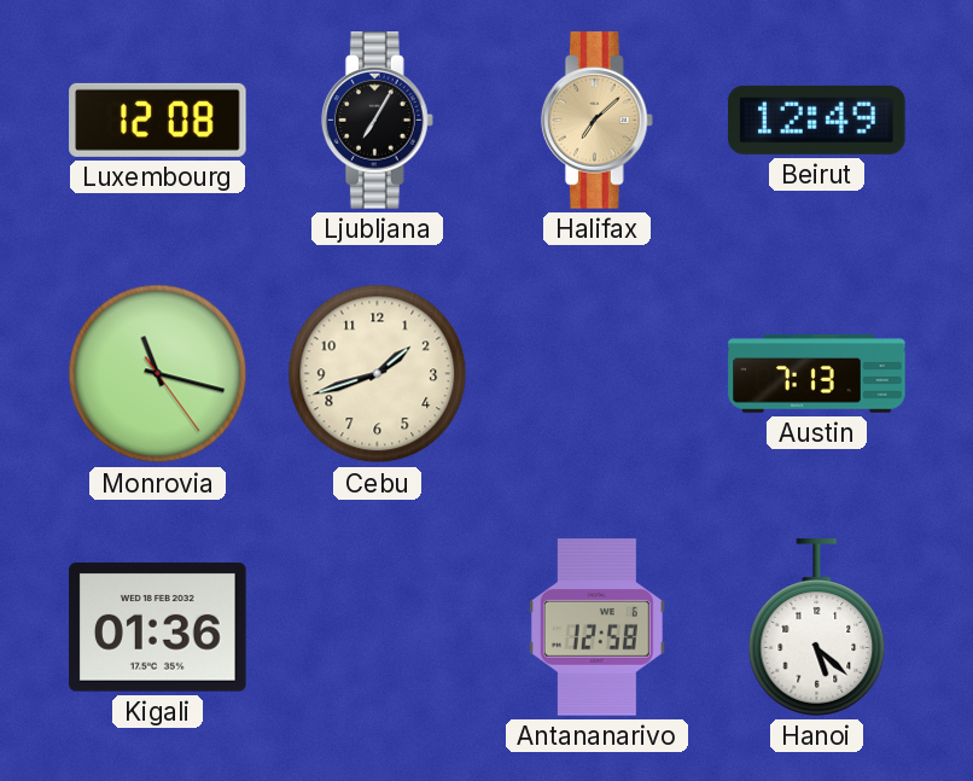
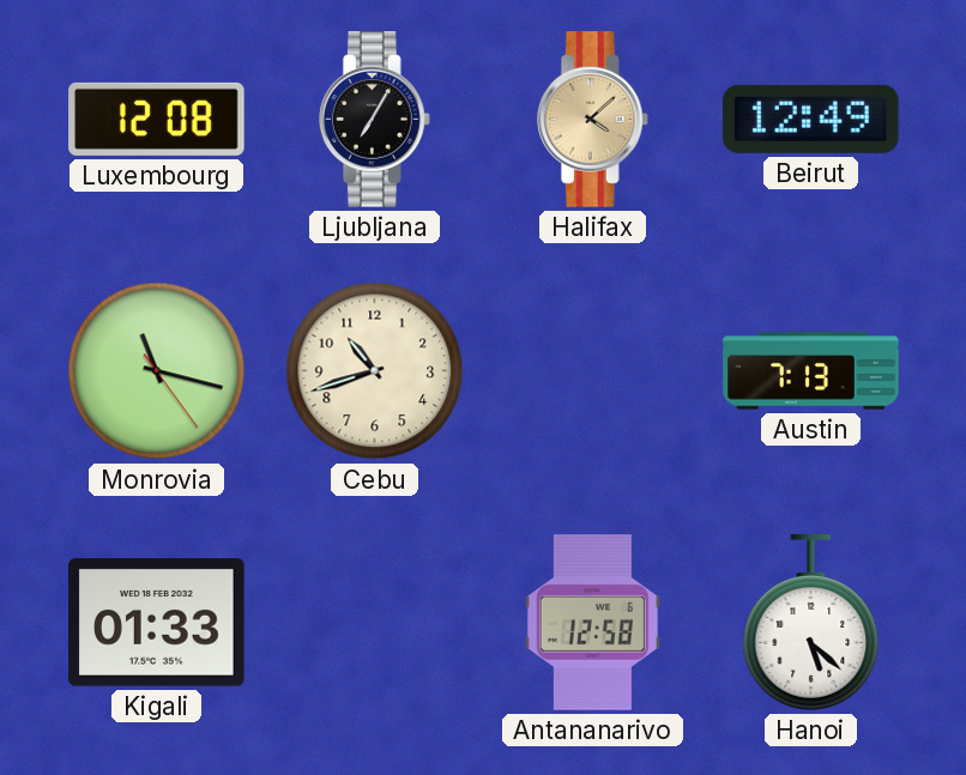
Halifax: 7:08 -> 4:08 (593, 120)
Cebu: 1:42 -> 10:42 (375, 371)
Kigali: 01:36 -> 01:33 (157, 623)
